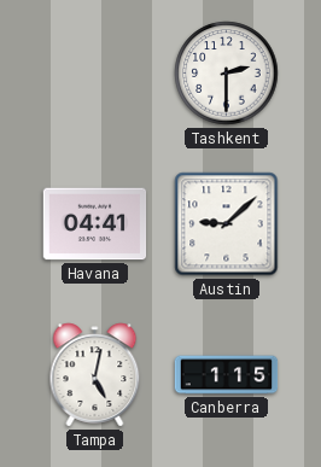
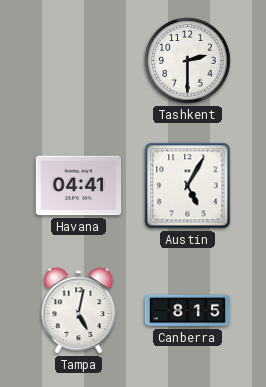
Austin: 9:08 -> 5:05 (188, 186)
Canberra: 1:15 -> 8:15 (188, 311)
